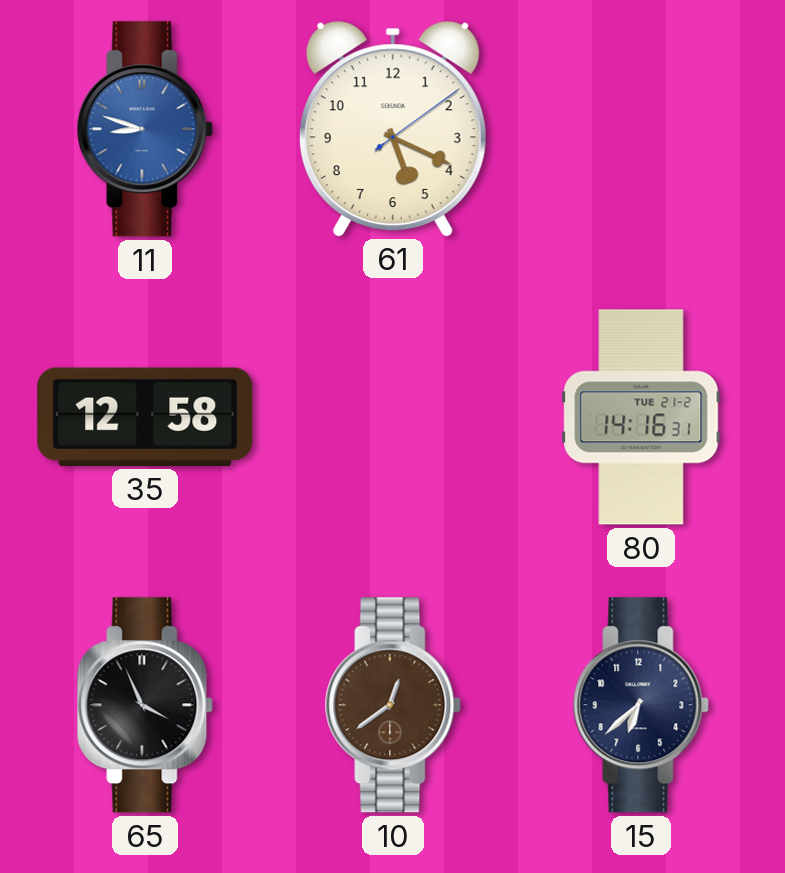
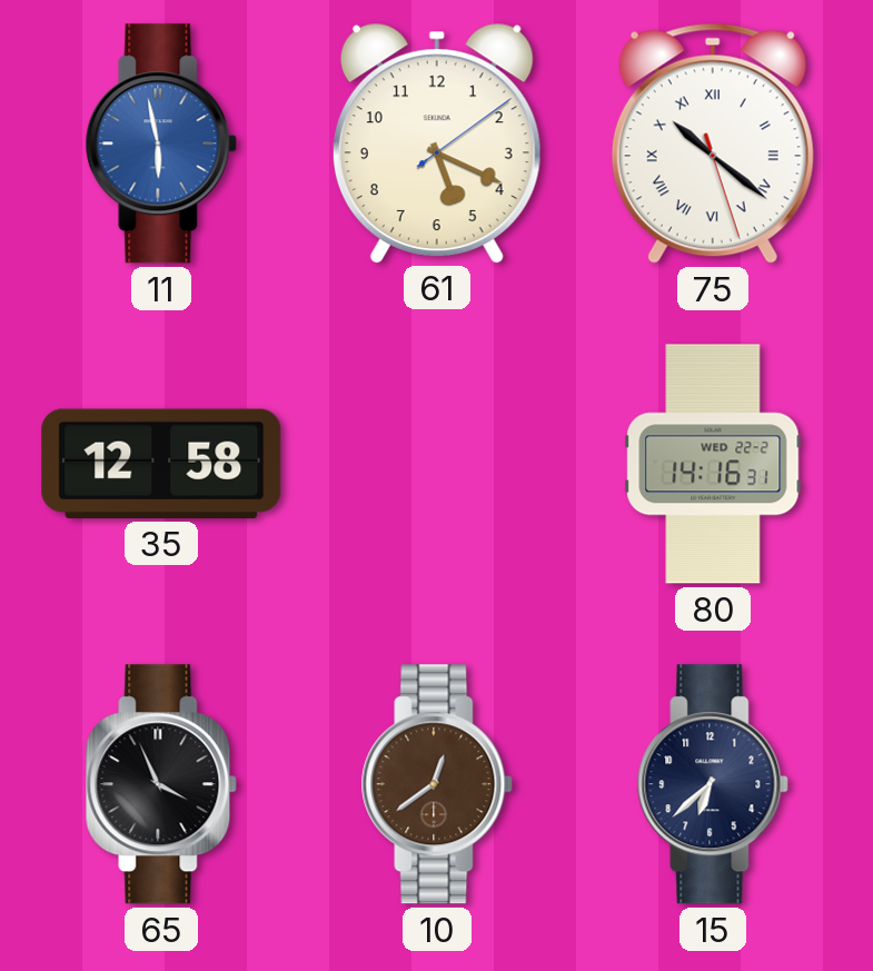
11: 8:48 -> 5:58 (161, 143)
75: none -> 10:21 (713, 143)
80 date: TUE 21-2 -> WED 22-2 (713, 464)
